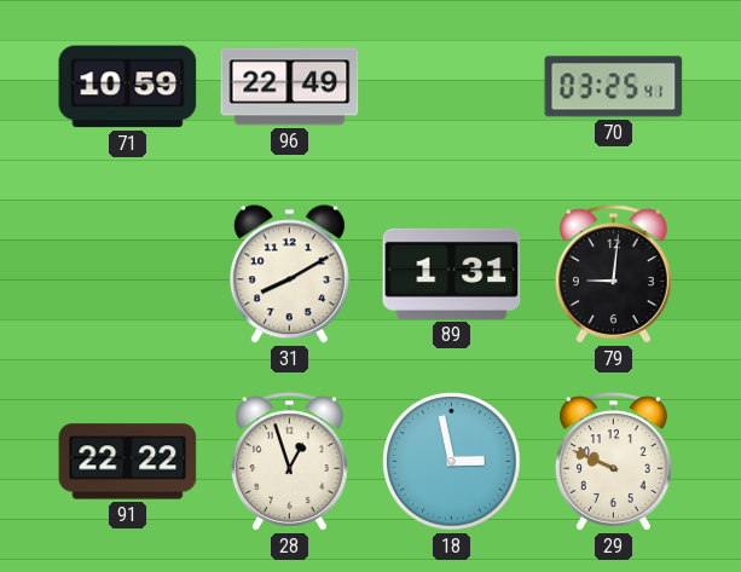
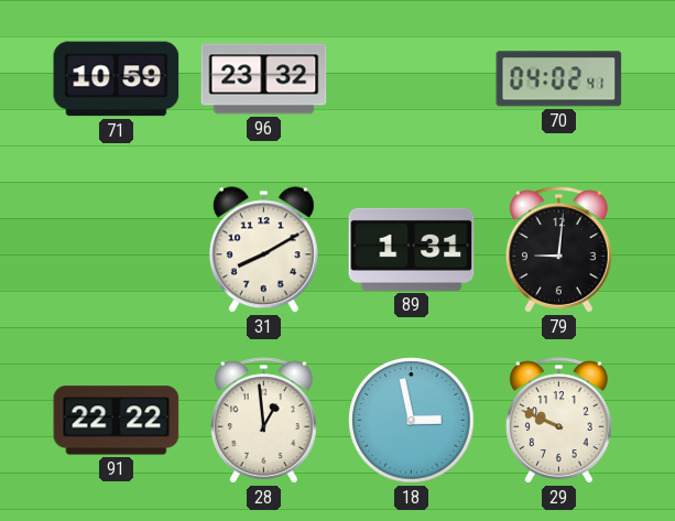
96: 22:49 -> 23:32 (264, 79)
70: 03:25 -> 04:02 (559, 79)
28: 12:57 -> 12:59 (263, 421)
